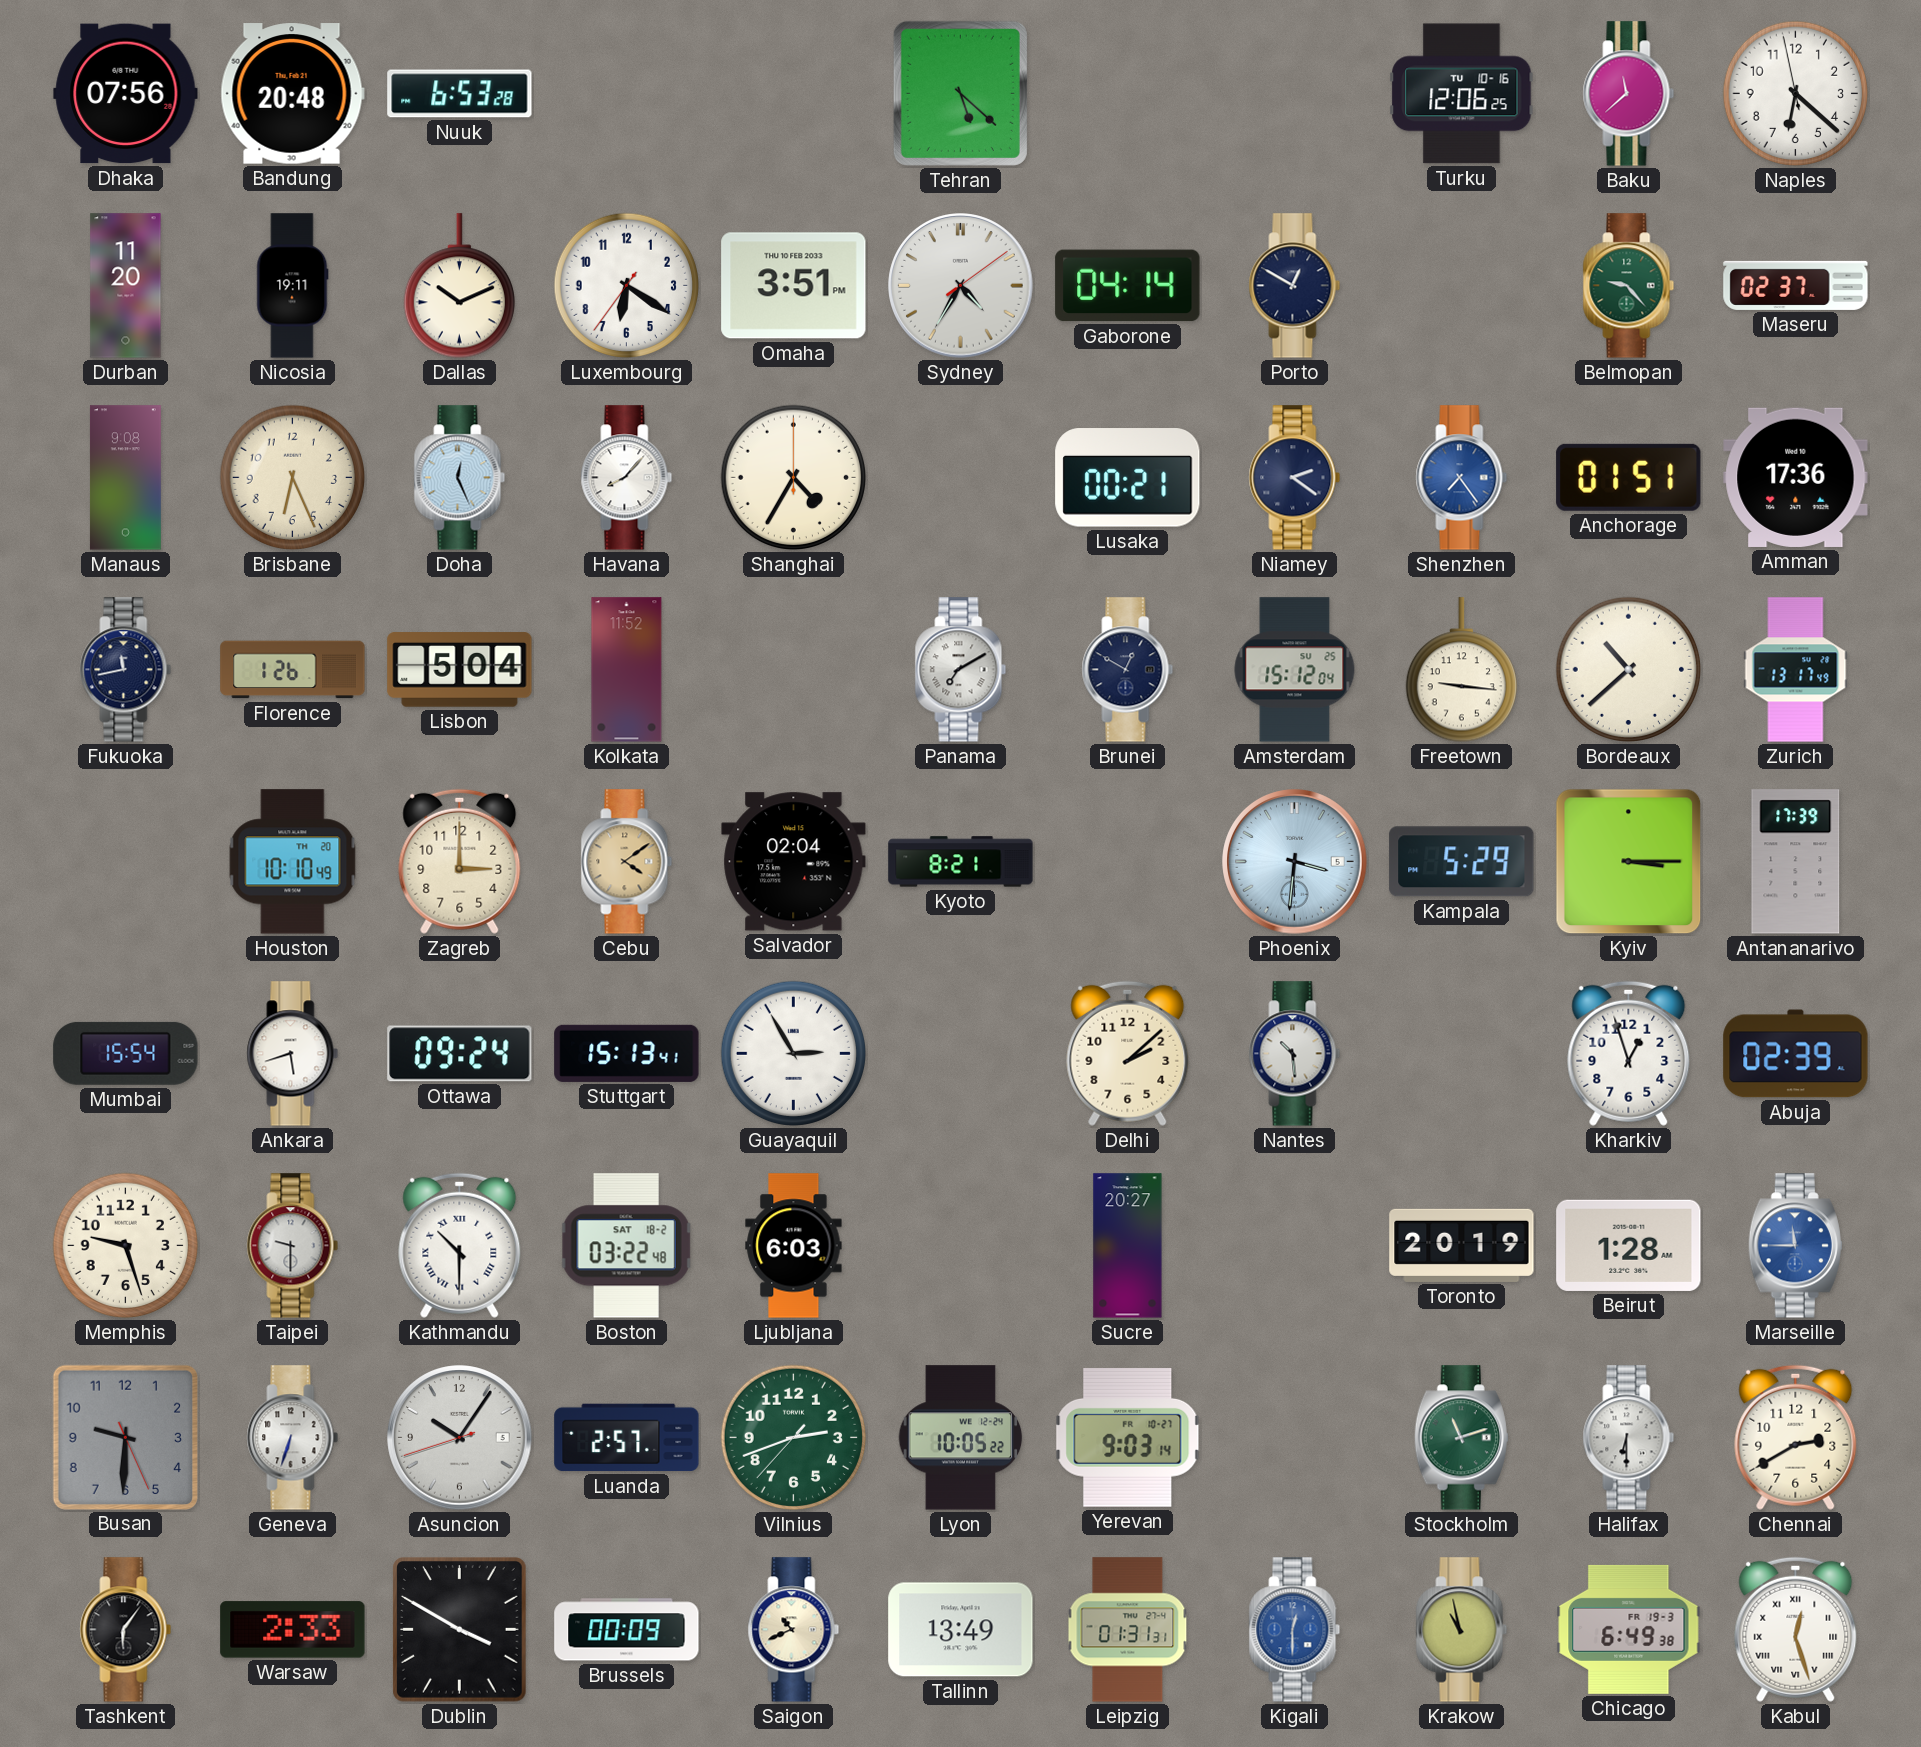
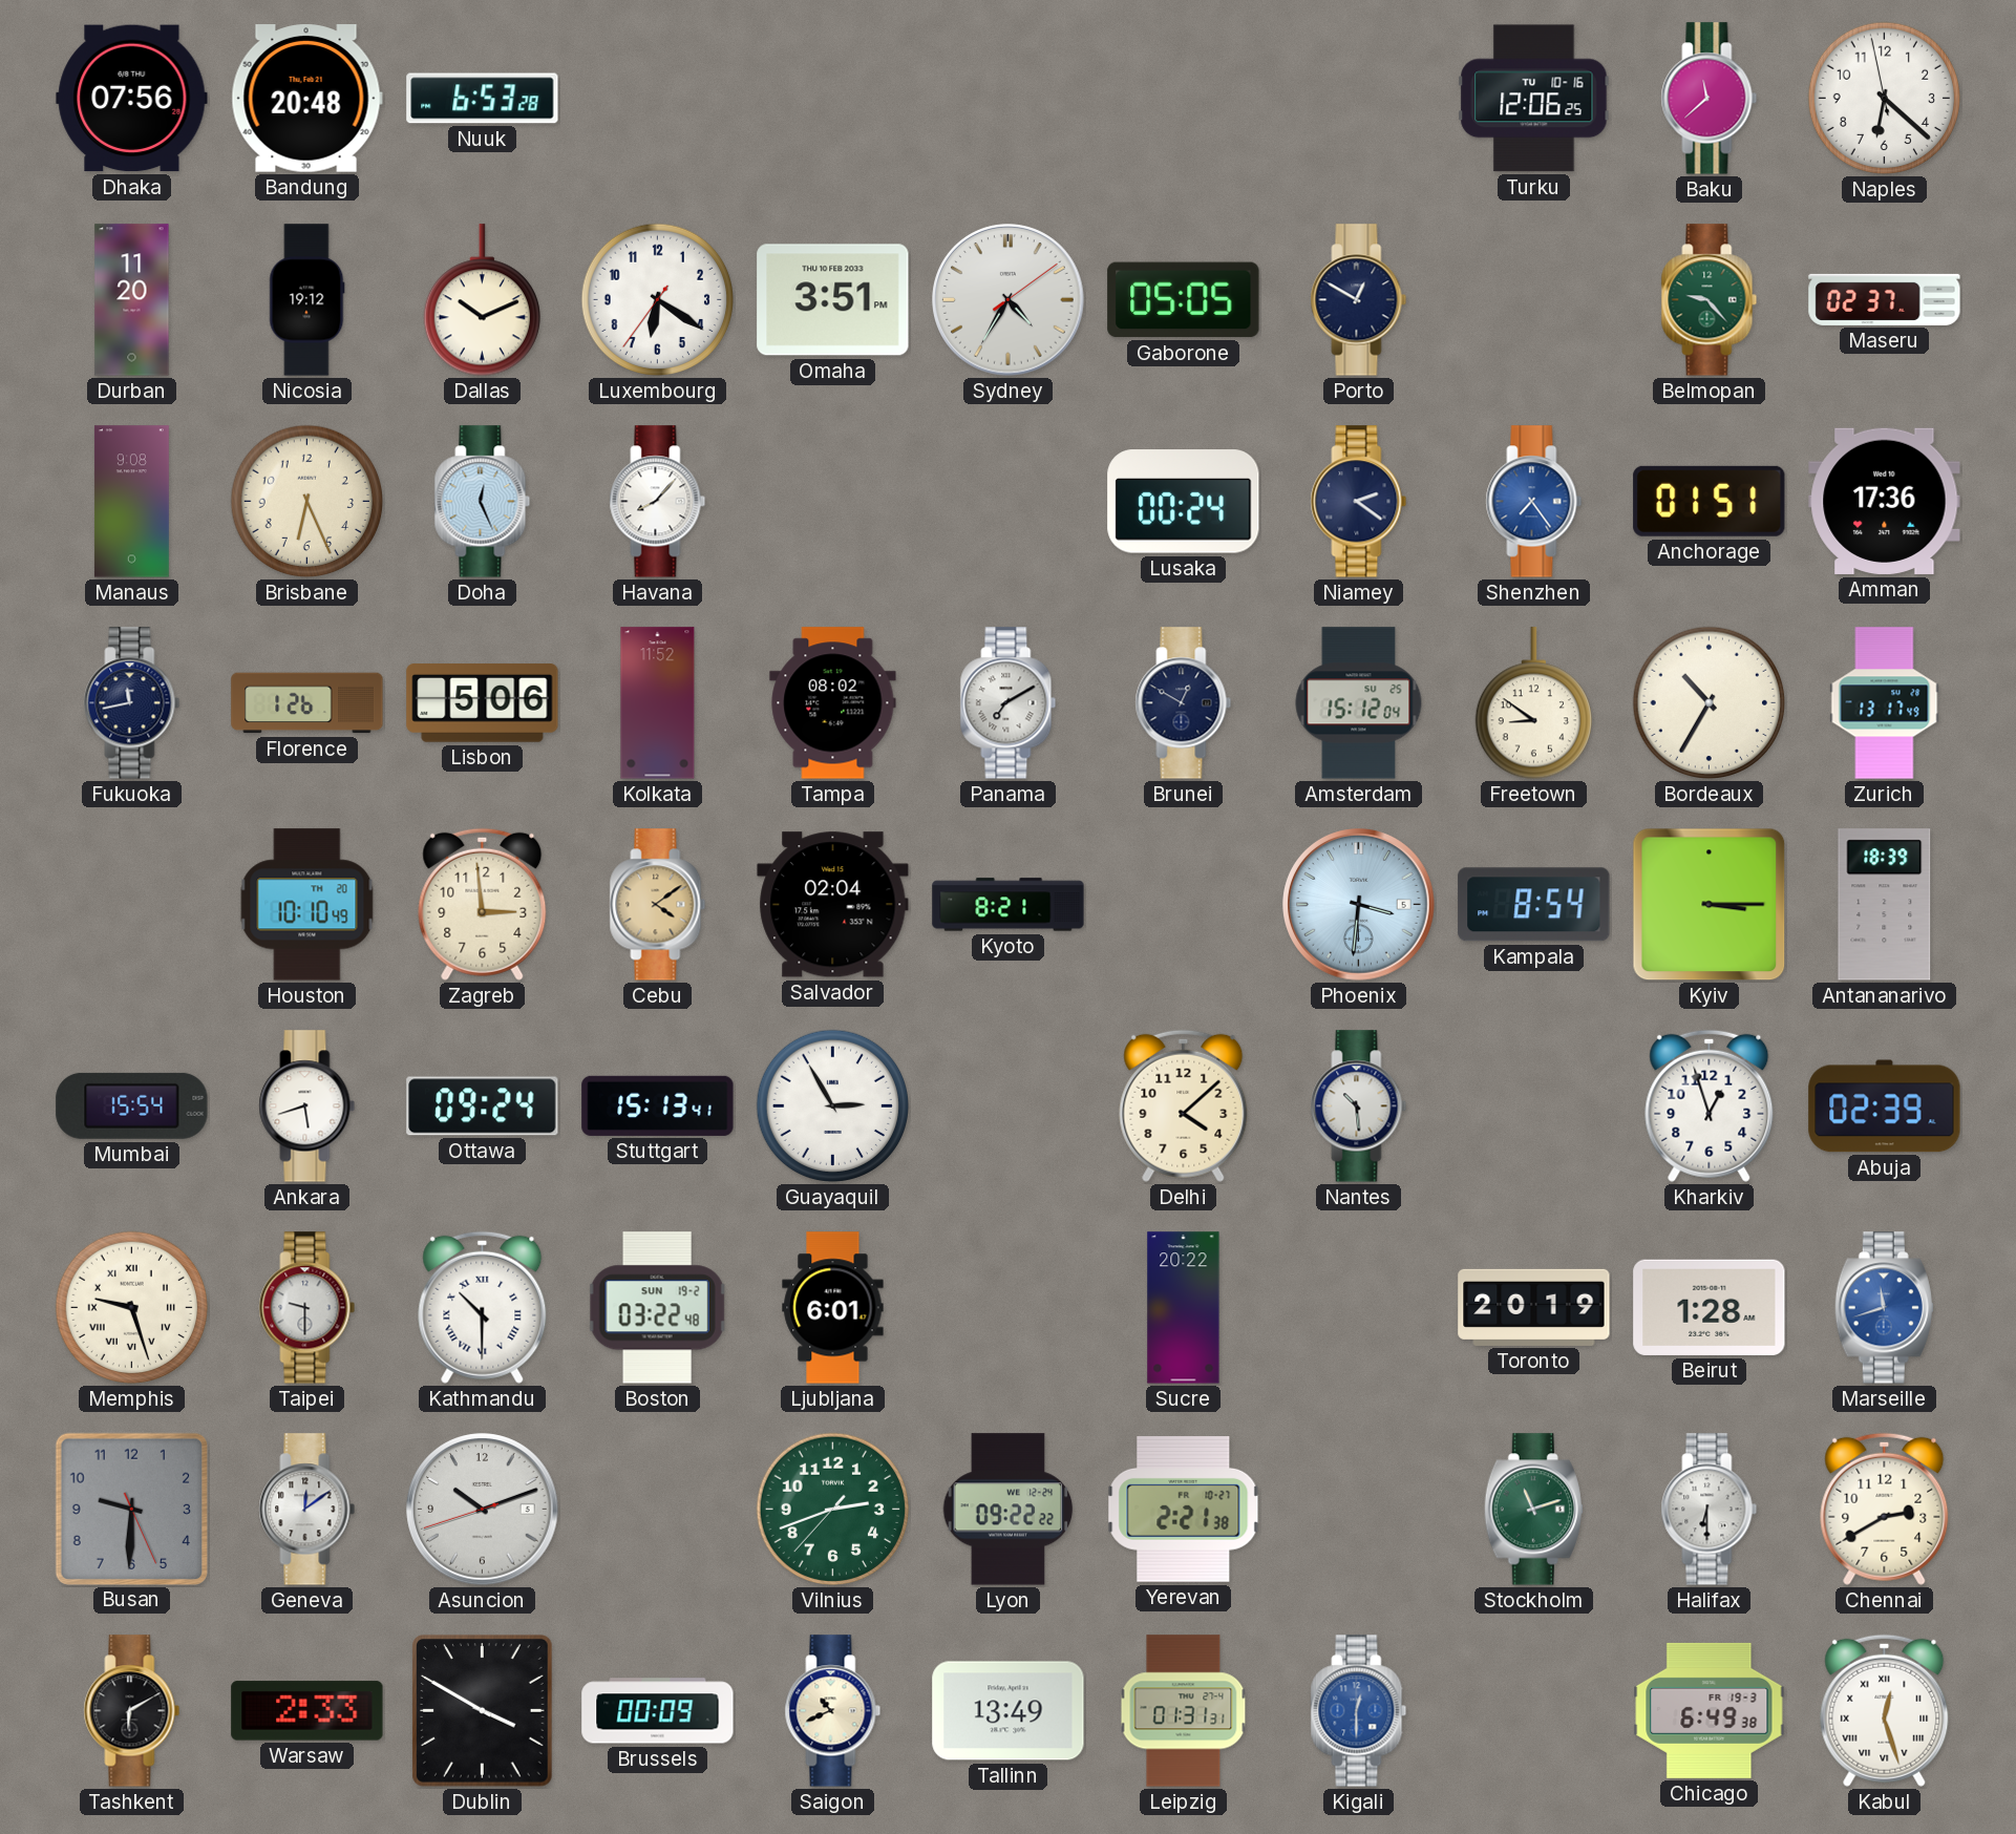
Tehran: 5:22 -> none (960, 93)
Nicosia: 19:11 -> 19:12 (307, 300)
Gaborone: 04:14 -> 05:05 (1184, 300)
Shanghai: 4:35 -> none (794, 478)
Lusaka: 00:21 -> 00:24 (1184, 502)
Lisbon: 5:04 -> 5:06 (483, 703)
Tampa: none -> 08:02 (833, 703)
Freetown: 9:16 -> 8:51 (1533, 703)
Bordeaux: 10:38 -> 10:35 (1710, 703)
Zagreb: 3:00 -> 2:59 (483, 904)
Kampala: 5:29 -> 8:54 (1534, 905)
Antananarivo: 17:39 -> 18:39 (1885, 905)
Delhi: 2:08 -> 4:08 (1184, 1105)
Memphis numerals: Arabic -> Roman (132, 1308)
Boston date: SAT 18-2 -> SUN 19-2 (657, 1308)
Ljubljana: 6:03 -> 6:01 (833, 1308)
Sucre: 20:27 -> 20:22 (1184, 1308)
Marseille: 11:45 -> 11:42 (1884, 1308)
Geneva: 6:33 -> 12:09 (307, 1510)
Asuncion: 10:05 -> 10:11 (483, 1510)
Luanda: 2:57 -> none (627, 1438)
Lyon: 10:05 -> 09:22 (1009, 1510)
Yerevan: 9:03 -> 2:21 (1184, 1509)
Tashkent: 6:06 -> 6:10 (132, 1711)
Krakow: 10:58 -> none (1462, 1630)
